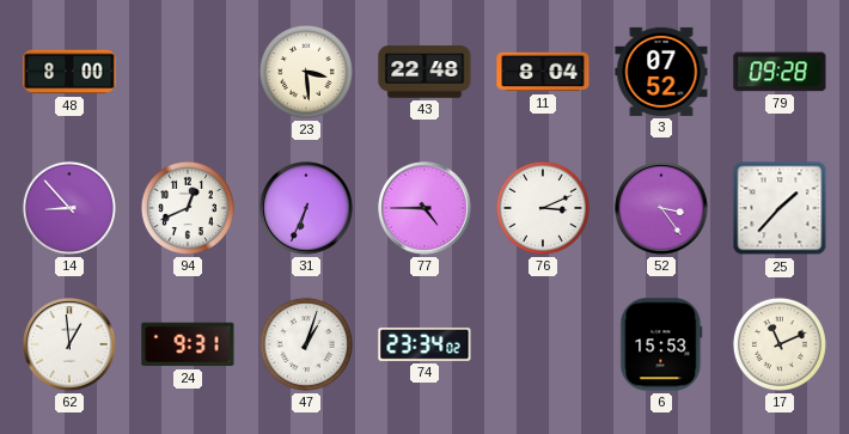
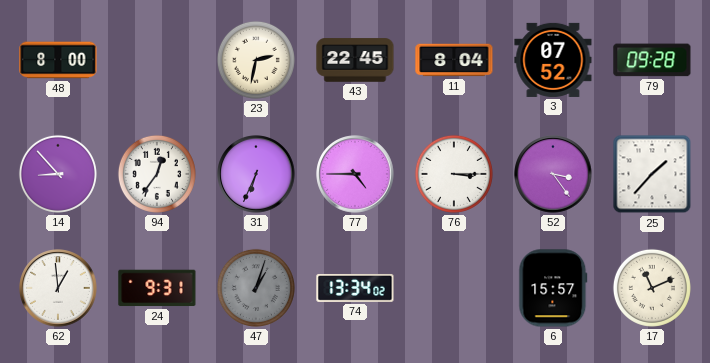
23: 3:29 -> 2:32 (256, 60)
43: 22:48 -> 22:45 (355, 60)
94: 12:41 -> 12:36 (157, 174)
76: 3:11 -> 3:15 (454, 174)
47 dial: white -> grey (256, 288)
74: 23:34 -> 13:34 (355, 288)
6: 15:53 -> 15:57 (553, 288)
